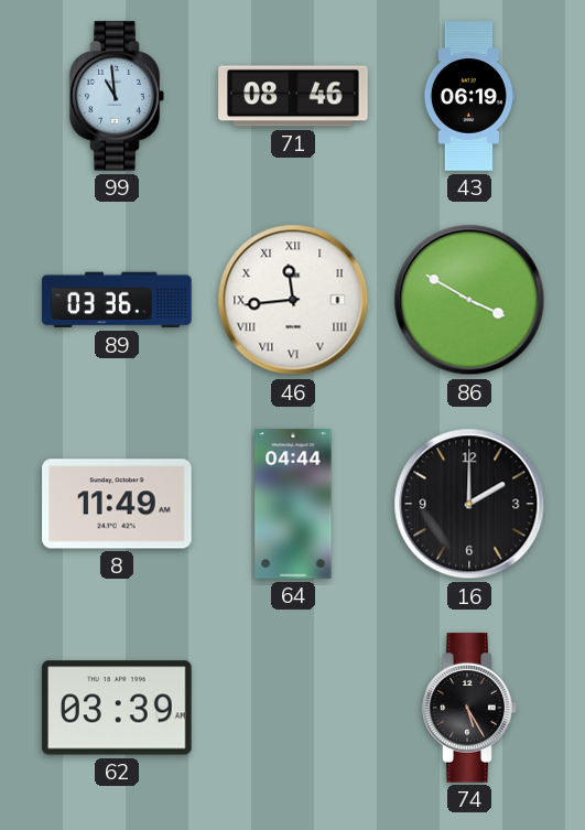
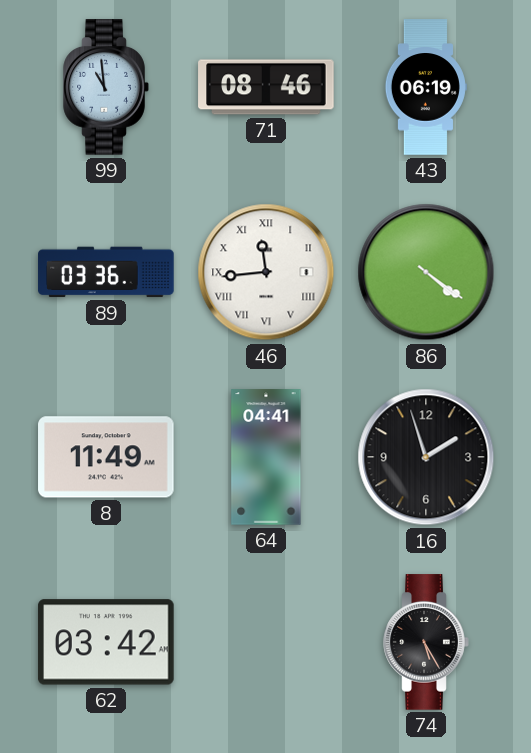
86: 3:50 -> 4:21 (426, 272)
64: 04:44 -> 04:41 (266, 457)
16: 2:00 -> 1:57 (426, 457)
62: 03:39 -> 03:42 (106, 642)
